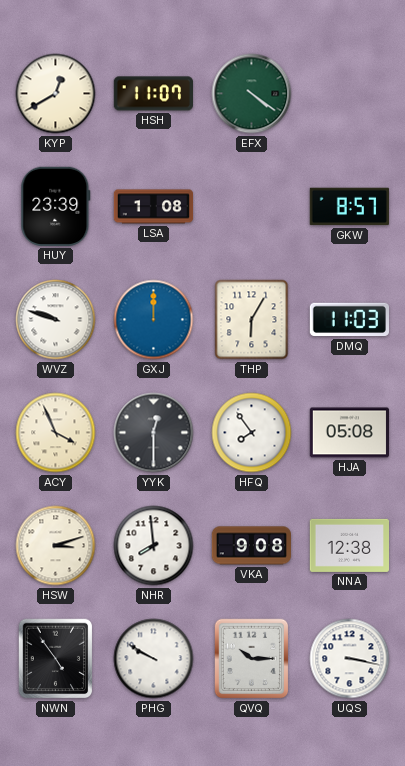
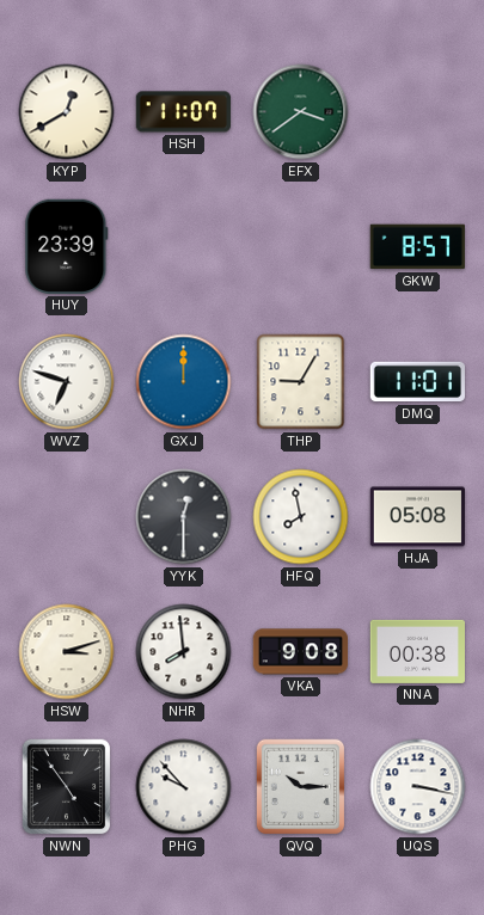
EFX: 4:21 -> 3:39 (301, 112)
LSA: 1:08 -> none (154, 207)
WVZ: 9:48 -> 6:48 (67, 382)
THP: 6:05 -> 9:05 (301, 382)
DMQ: 11:03 -> 11:01 (417, 382)
ACY: 3:56 -> none (56, 433)
HFQ: 7:54 -> 7:58 (301, 517)
NNA: 12:38 -> 00:38 (417, 651)
PHG: 9:50 -> 9:53 (184, 787)
